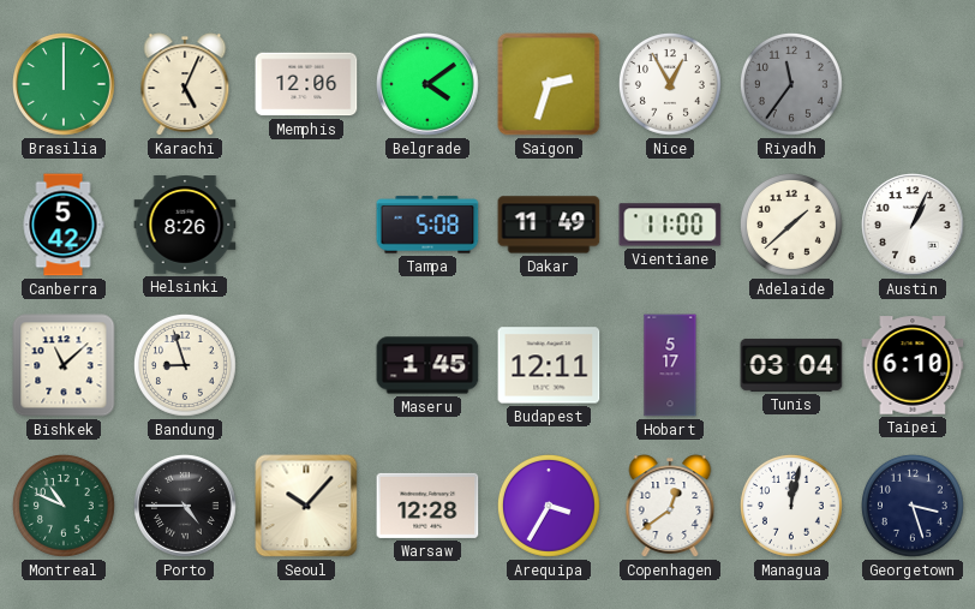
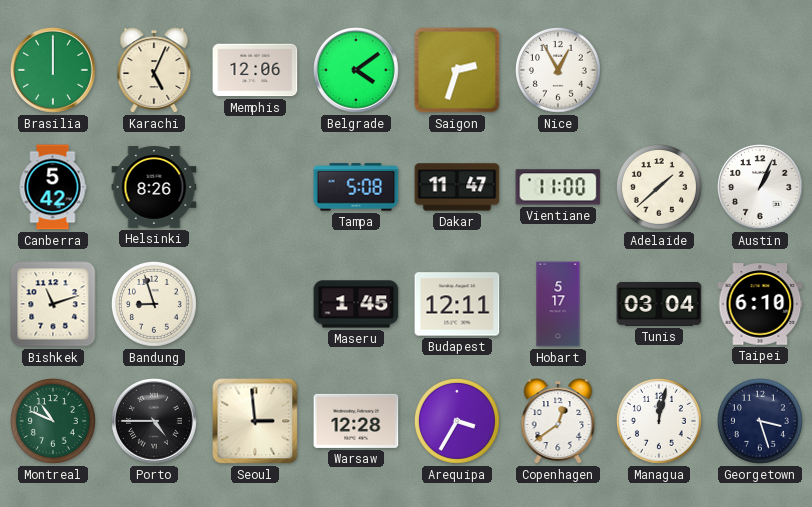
Riyadh: 11:36 -> none (791, 84)
Dakar: 11:49 -> 11:47 (457, 187)
Bishkek: 11:08 -> 11:12 (53, 304)
Seoul: 10:07 -> 2:59 (255, 421)
